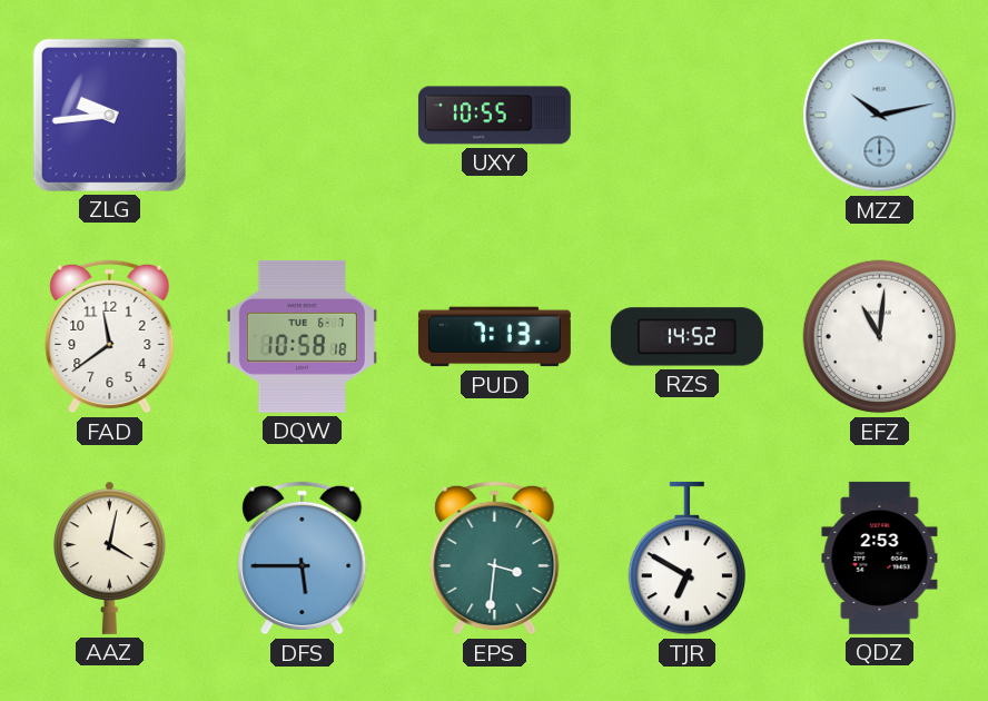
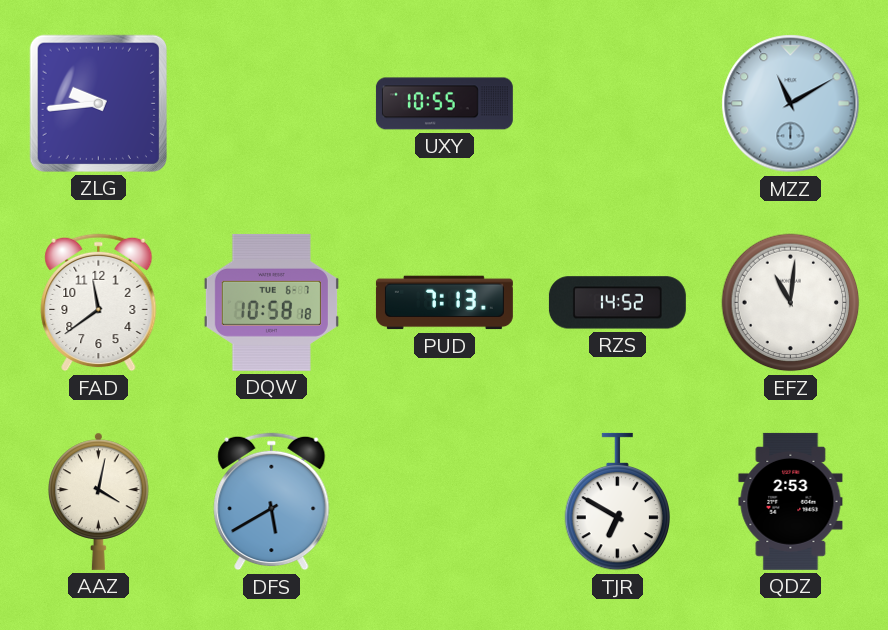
MZZ: 10:13 -> 11:10 (791, 104)
DFS: 5:45 -> 5:40 (272, 502)
EPS: 3:31 -> none (495, 559)
